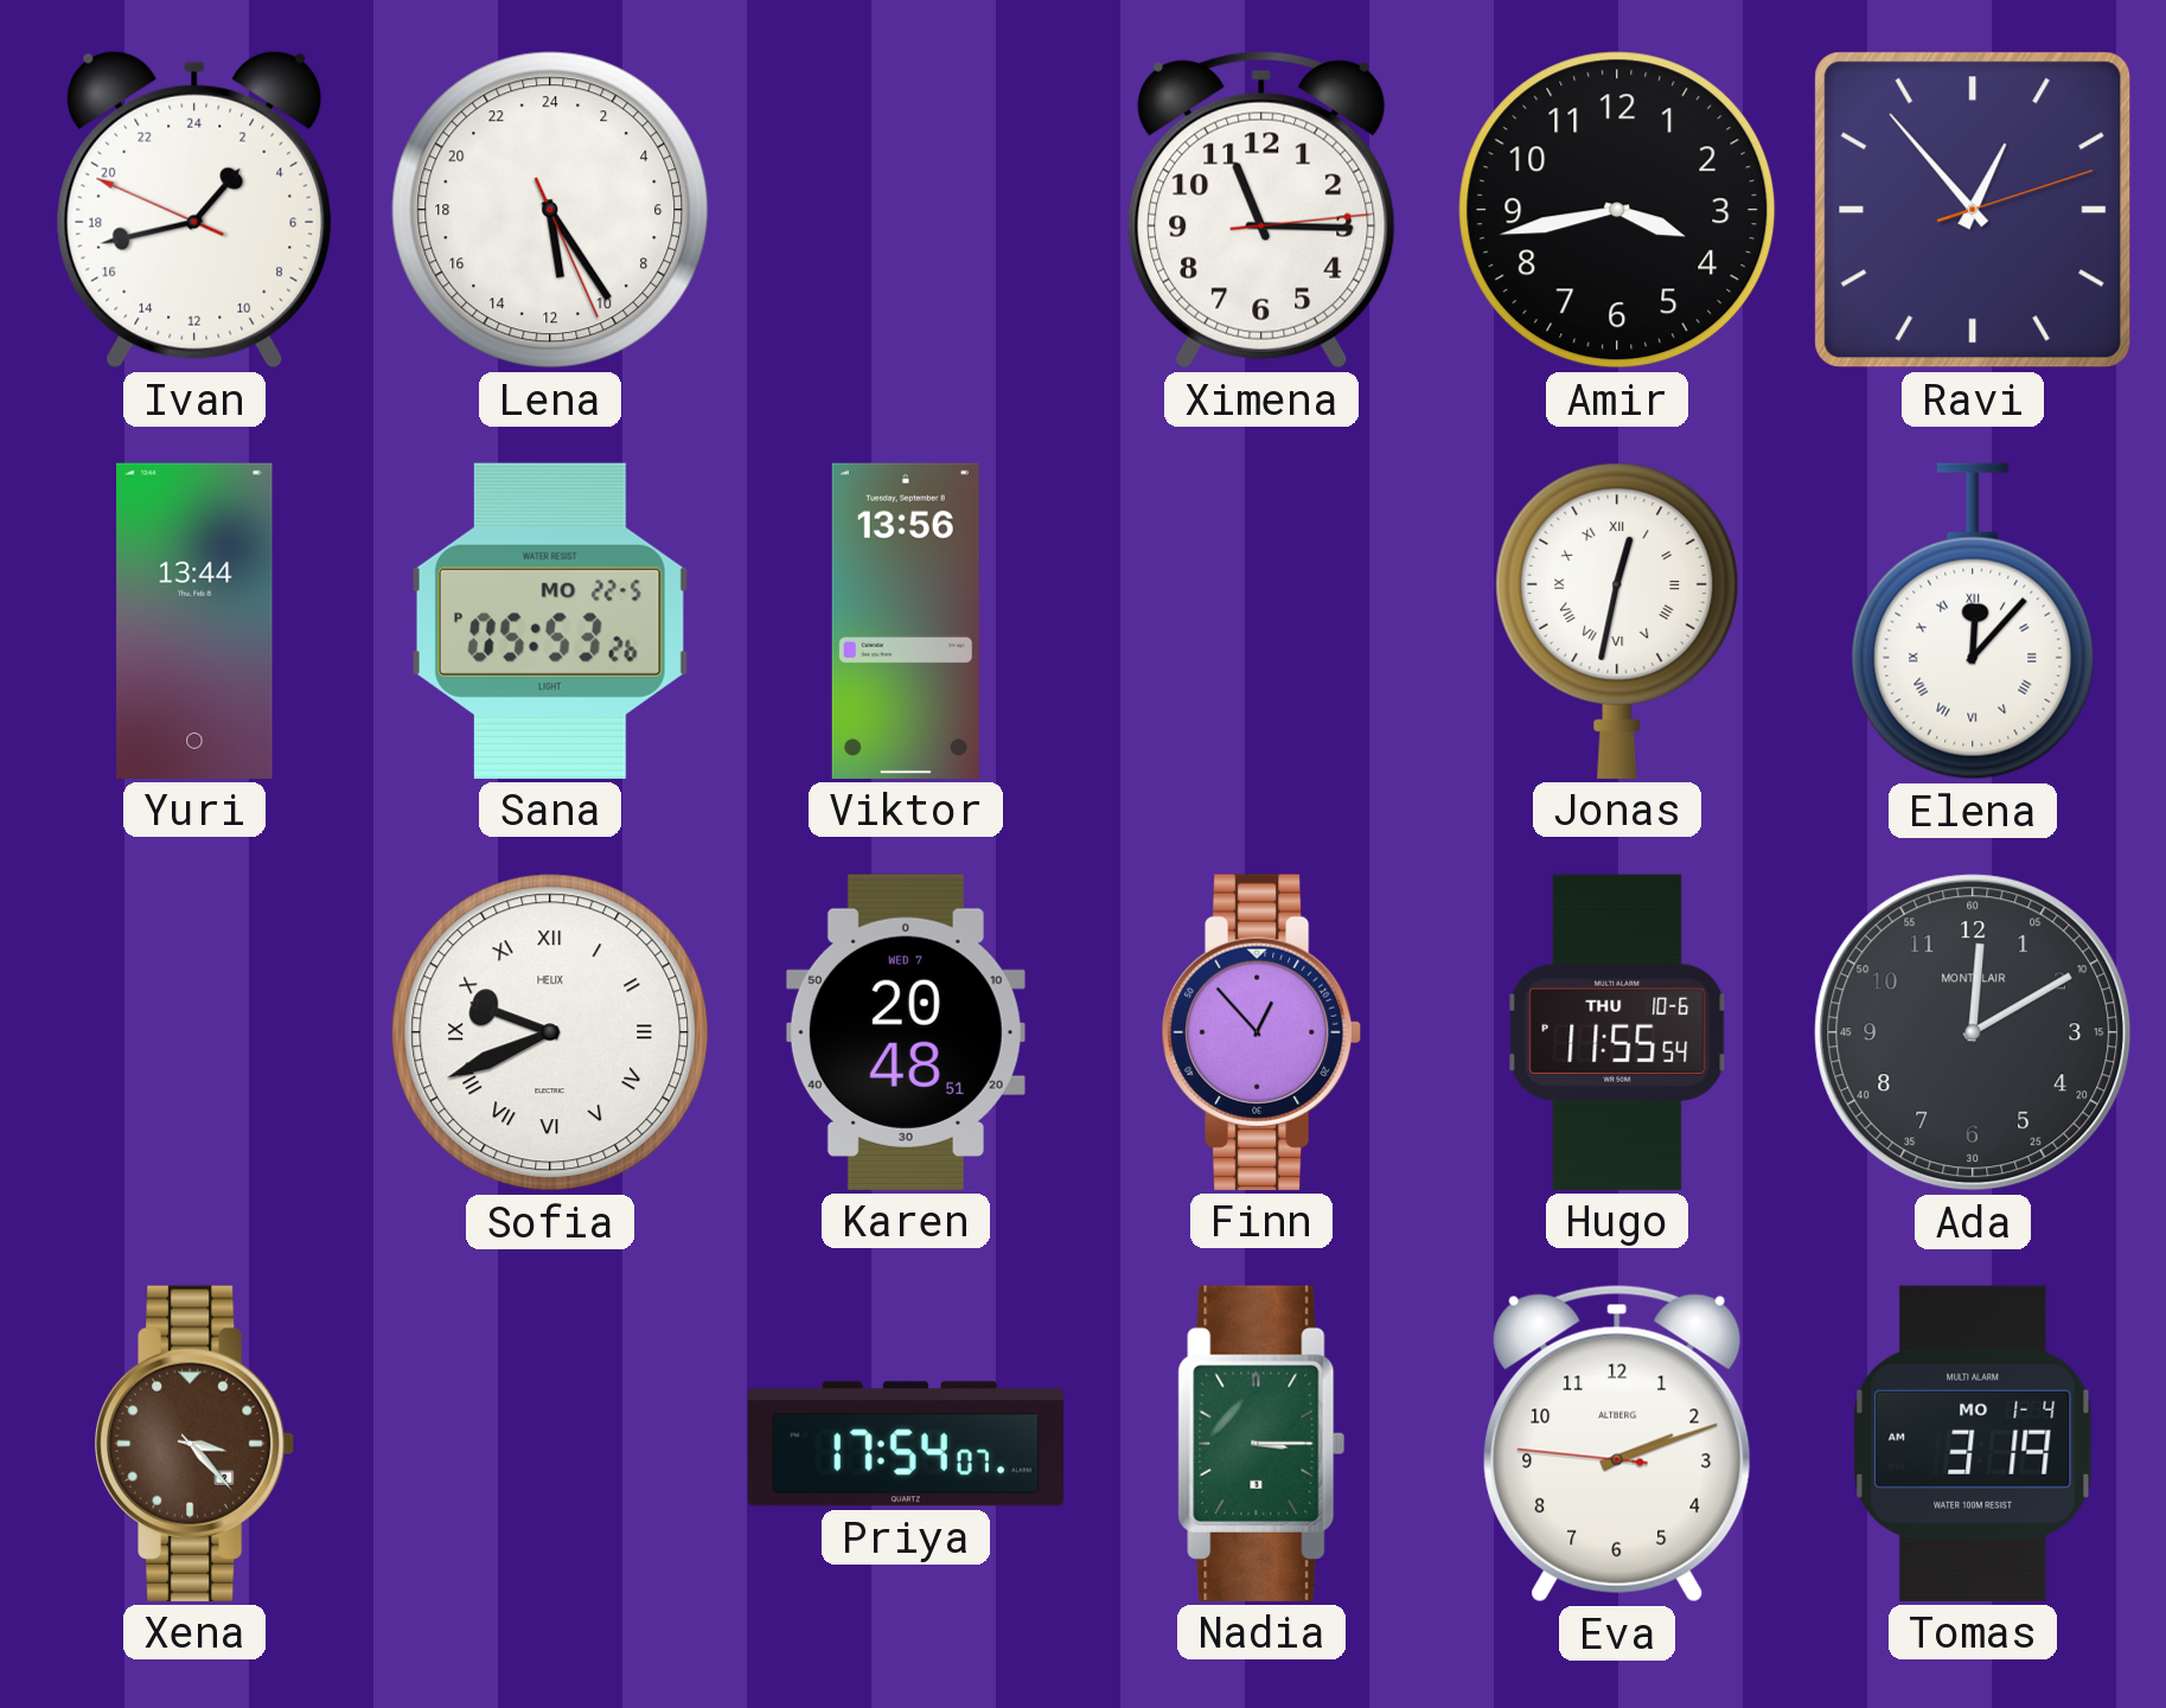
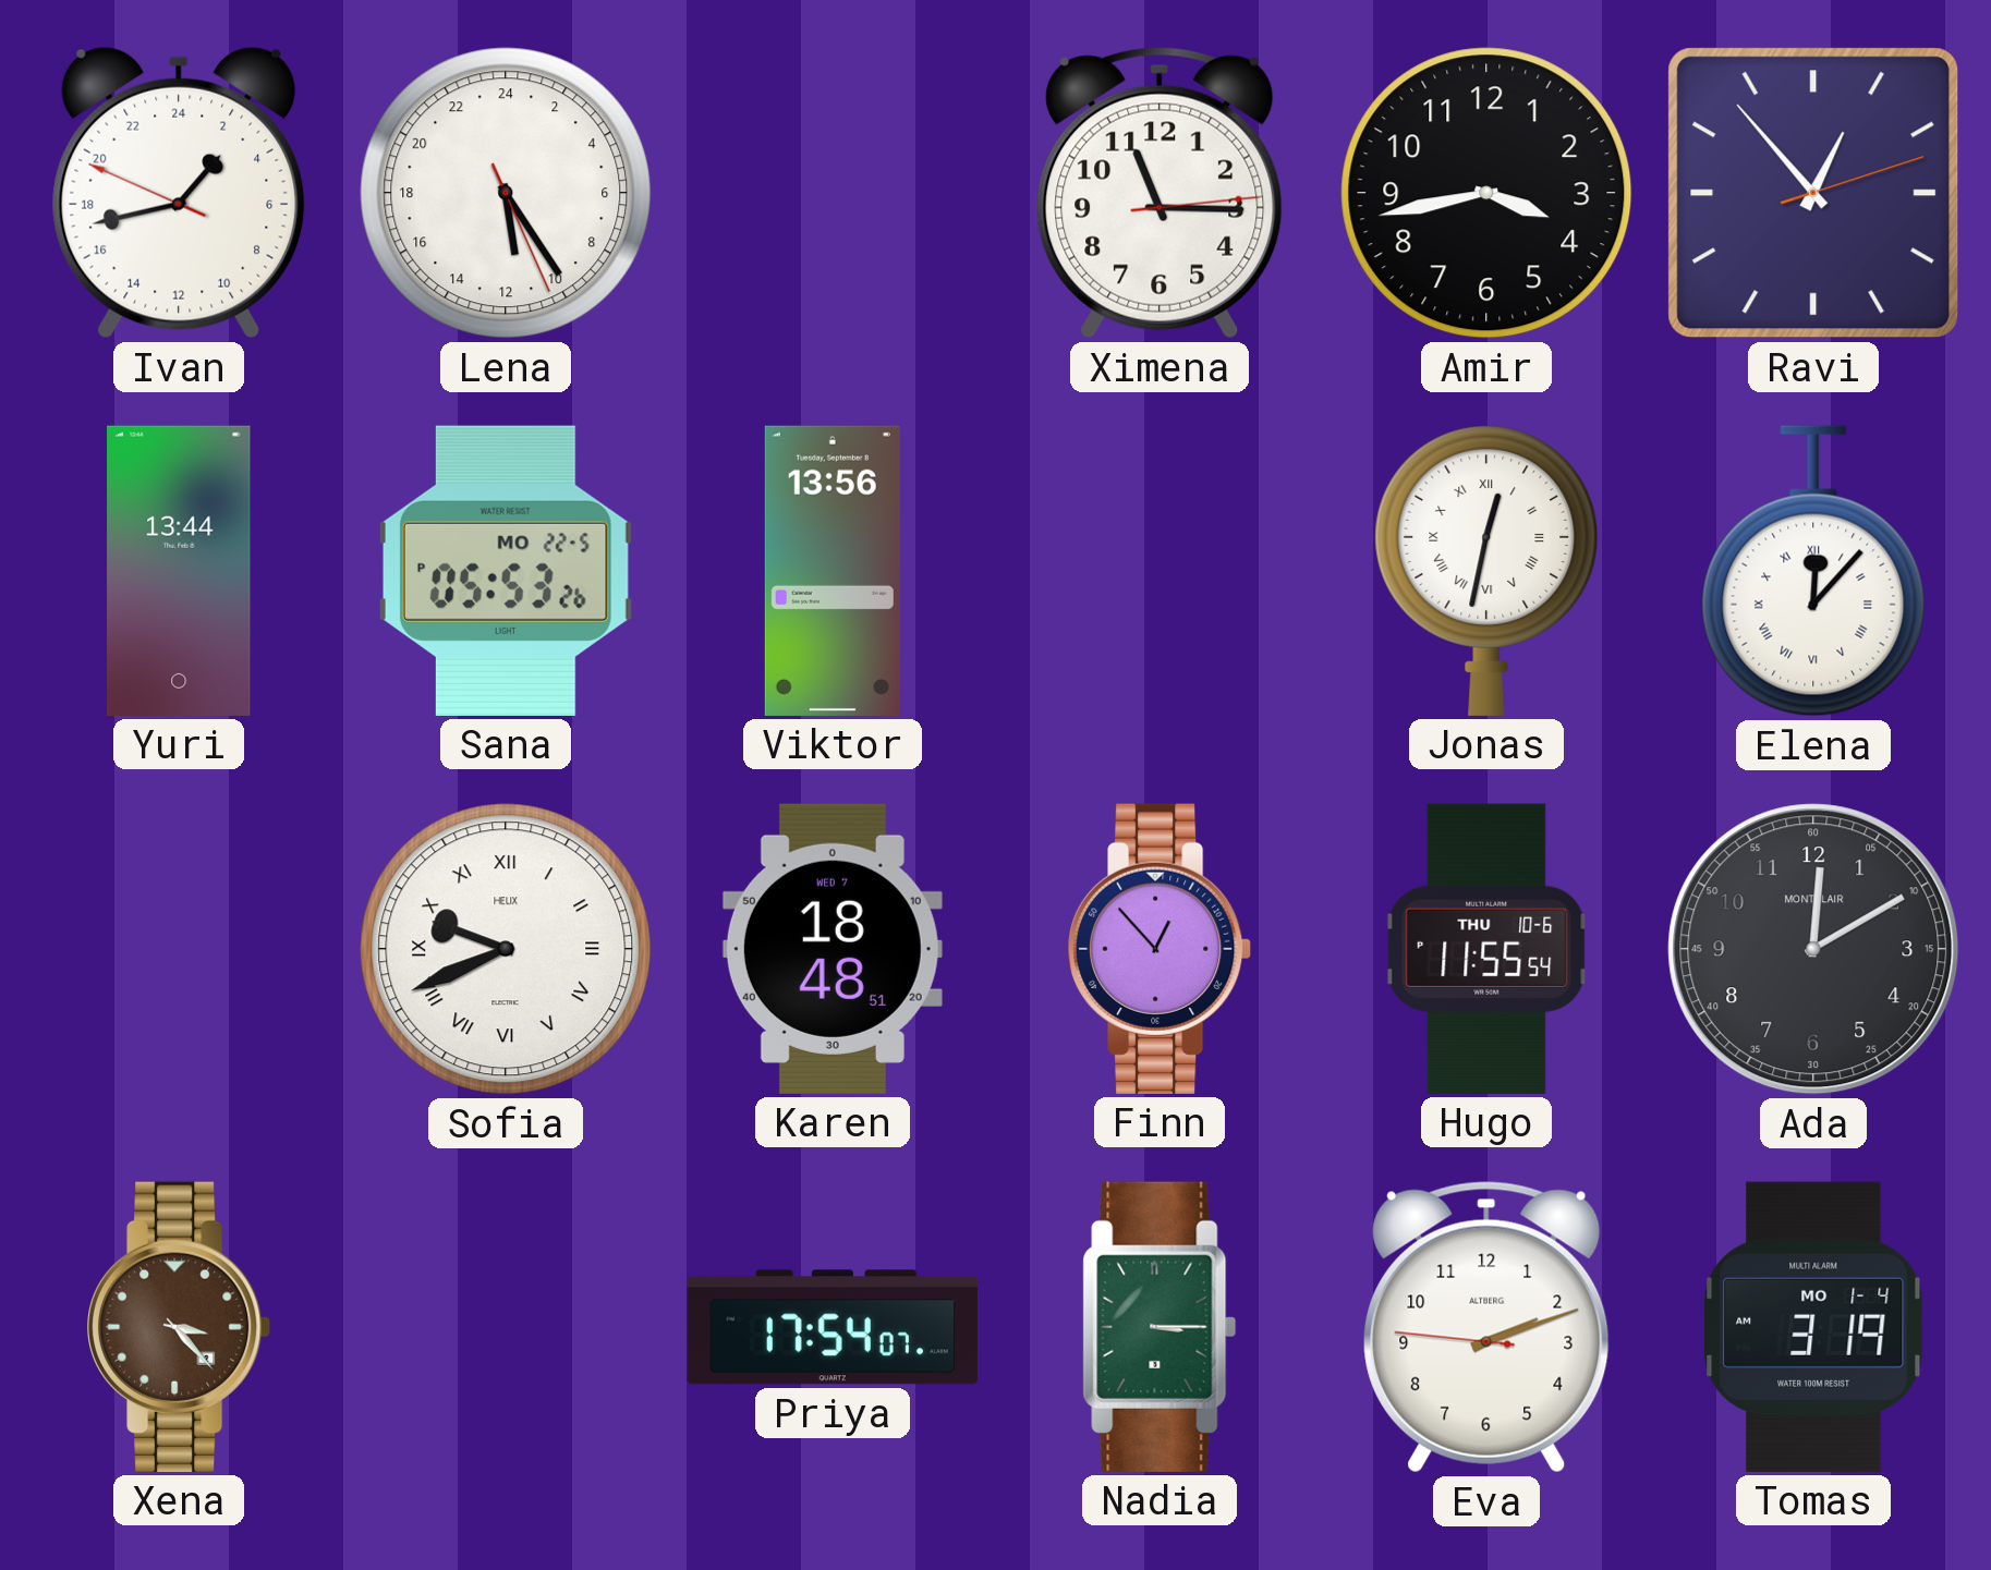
Karen: 20:48 -> 18:48 (833, 949)
